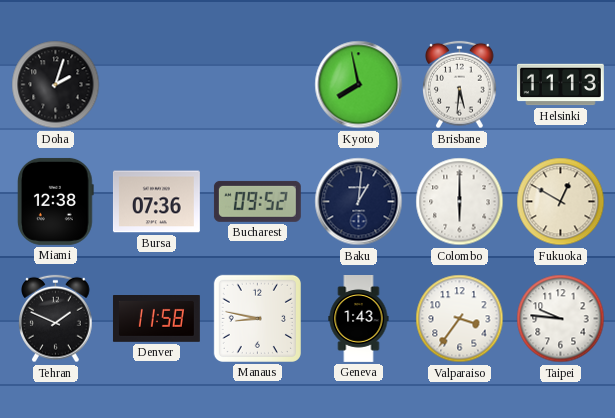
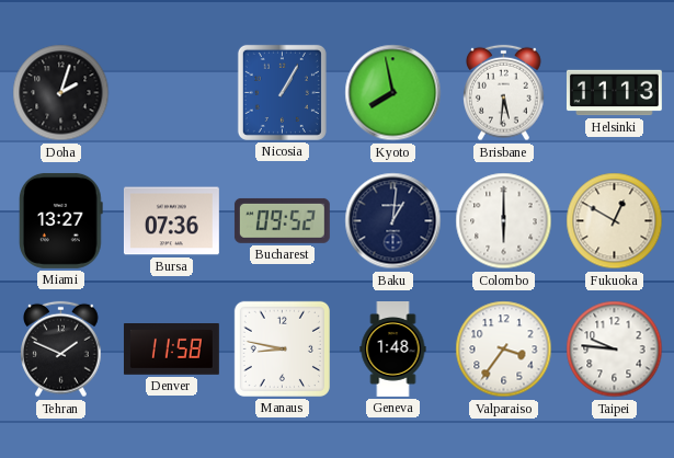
Nicosia: none -> 1:05 (282, 92)
Miami: 12:38 -> 13:27 (60, 220)
Geneva: 1:43 -> 1:48 (393, 350)
